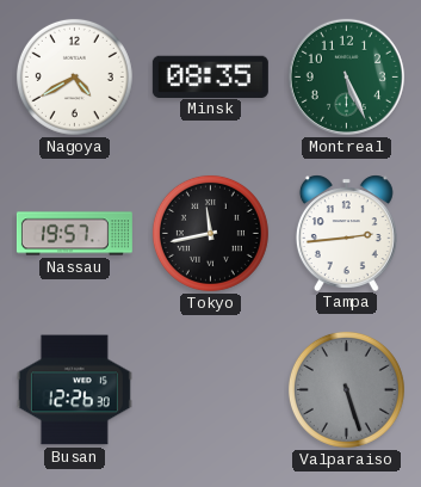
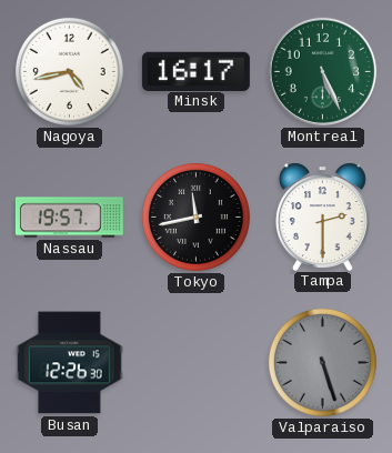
Nagoya: 4:40 -> 4:43 (69, 71)
Minsk: 08:35 -> 16:17 (195, 71)
Tampa: 2:44 -> 2:30 (322, 217)
